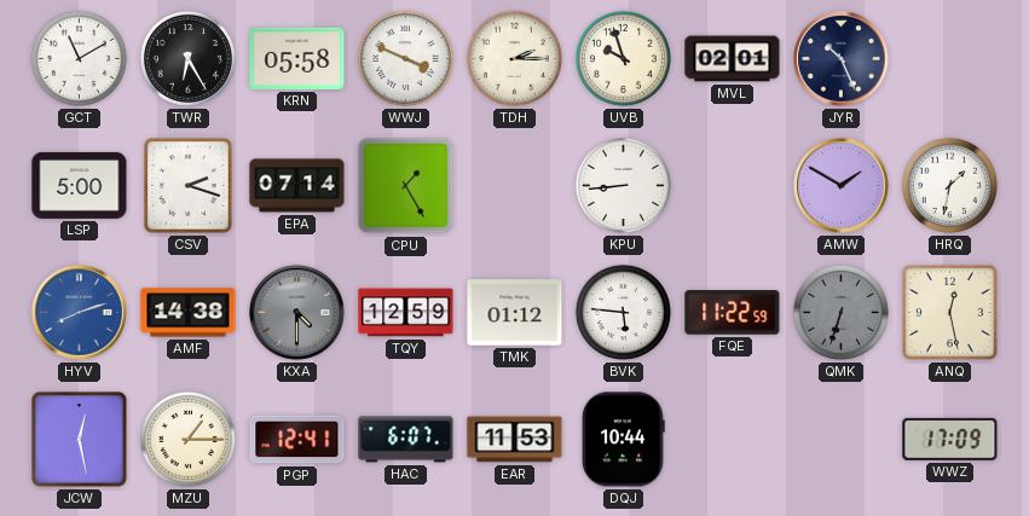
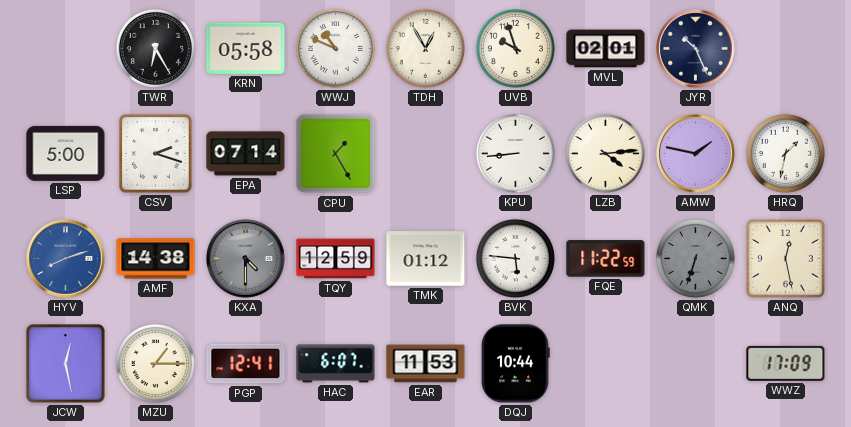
GCT: 11:10 -> none (79, 58)
WWJ: 3:49 -> 10:49 (335, 48)
TDH: 2:15 -> 12:55 (425, 48)
LZB: none -> 4:14 (605, 153)
AMW: 1:50 -> 1:47 (696, 154)
